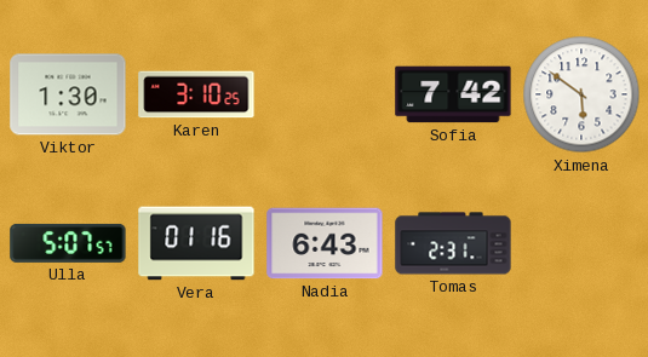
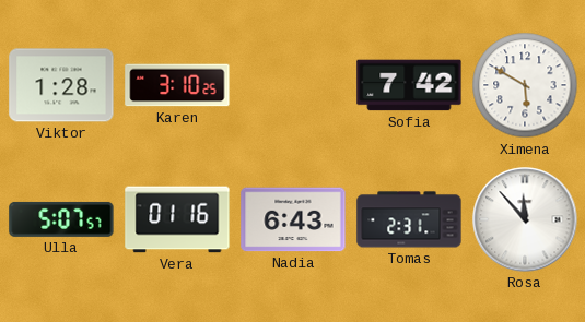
Viktor: 1:30 -> 1:28 (61, 85)
Ximena: 5:51 -> 5:50 (525, 85)
Rosa: none -> 11:53 (525, 219)
